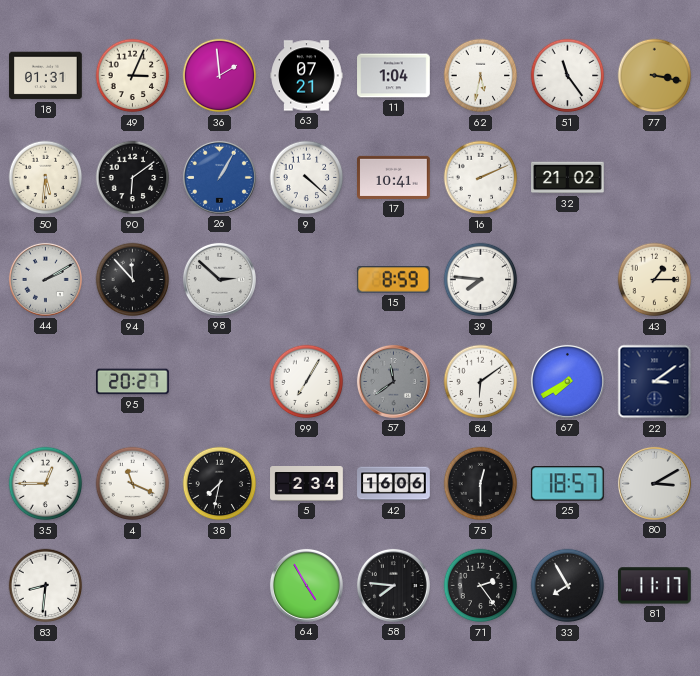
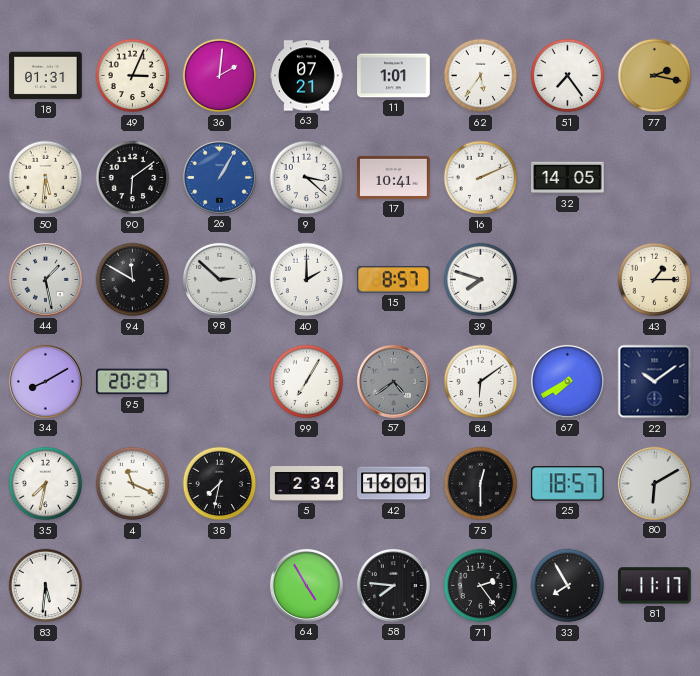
36: 1:59 -> 2:01 (220, 76)
11: 1:04 -> 1:01 (394, 76)
62: 5:32 -> 5:36 (481, 76)
51: 11:24 -> 7:24 (568, 76)
77: 3:17 -> 2:17 (655, 76)
9: 4:22 -> 3:22 (307, 178)
32: 21:02 -> 14:05 (568, 178)
44: 2:10 -> 1:28 (45, 279)
94: 11:53 -> 11:50 (133, 280)
40: none -> 2:00 (307, 280)
15: 8:59 -> 8:57 (393, 280)
39: 7:46 -> 7:48 (481, 280)
34: none -> 8:10 (45, 381)
57: 11:39 -> 4:39 (393, 381)
22: 3:09 -> 10:09 (655, 382)
35: 12:45 -> 7:32 (46, 484)
42: 16:06 -> 16:01 (394, 484)
80: 3:10 -> 6:10 (654, 483)
83: 8:31 -> 5:31 (46, 586)
